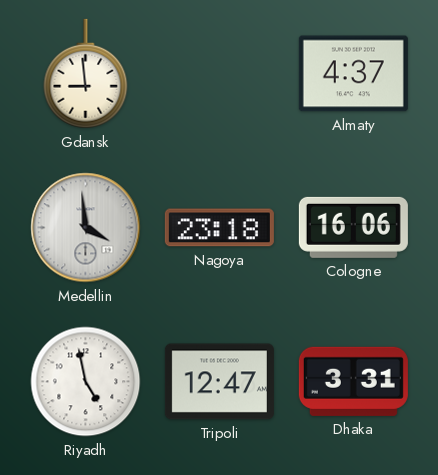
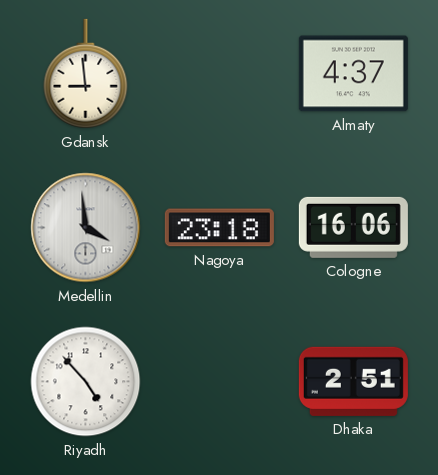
Riyadh: 4:58 -> 4:53 (86, 382)
Tripoli: 12:47 -> none (219, 382)
Dhaka: 3:31 -> 2:51 (353, 381)
